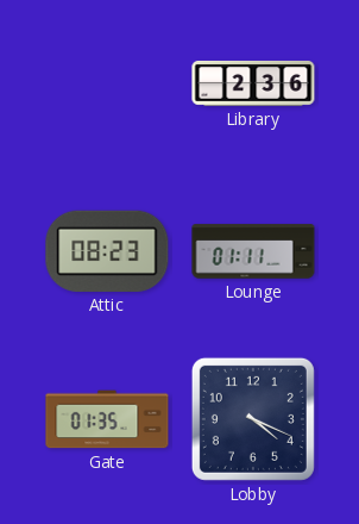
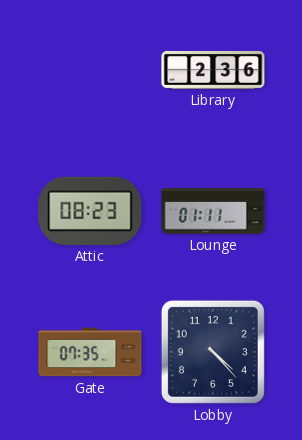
Gate: 01:35 -> 07:35 (90, 352)
Lobby: 4:19 -> 4:23 (213, 352)
